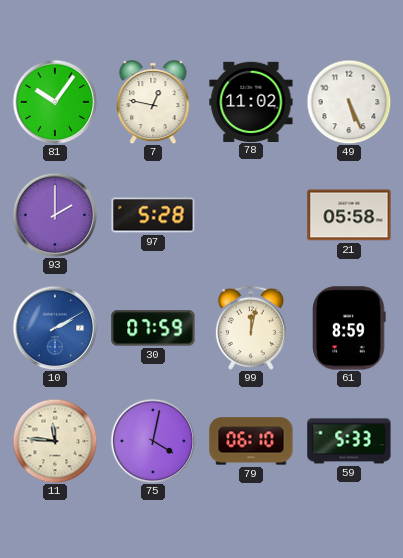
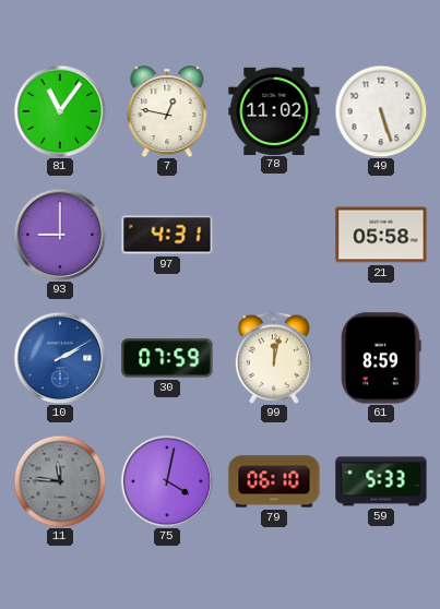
81: 10:06 -> 11:06 (60, 111)
49: 5:26 -> 5:27 (381, 111)
93: 2:00 -> 9:00 (60, 235)
97: 5:28 -> 4:31 (167, 235)
11 dial: cream -> grey (60, 481)
